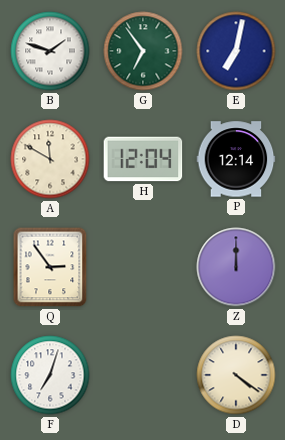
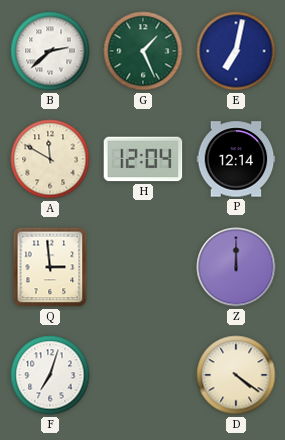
B: 1:48 -> 2:38 (50, 51)
G: 6:54 -> 1:26 (143, 51)
Q: 2:54 -> 2:59 (50, 267)
